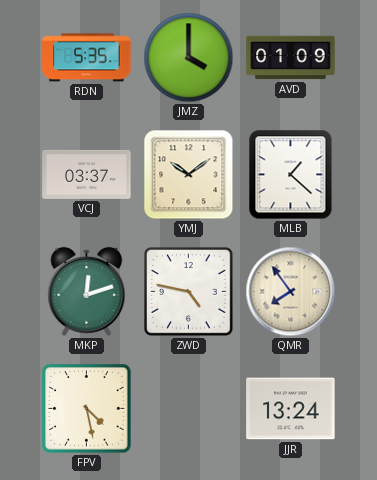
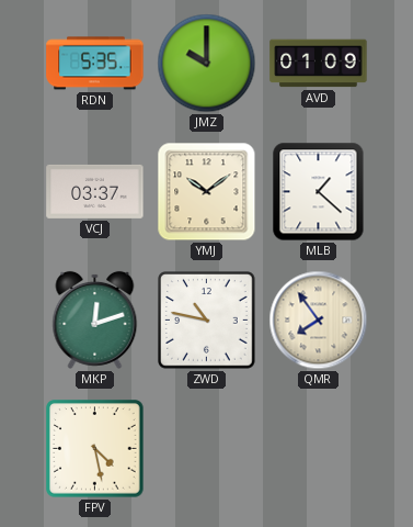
JMZ: 4:00 -> 10:00 (207, 64)
ZWD: 4:47 -> 10:47 (207, 321)
JJR: 13:24 -> none (291, 409)
